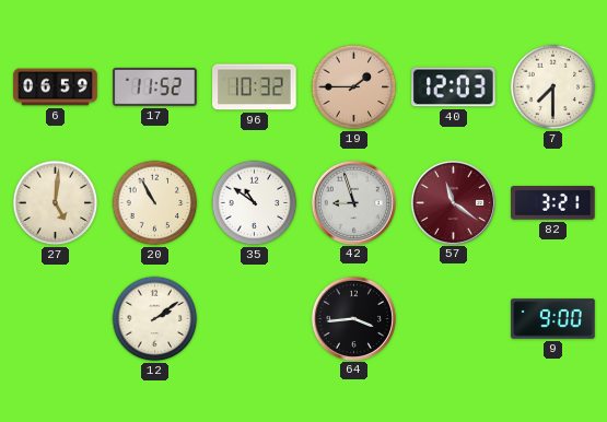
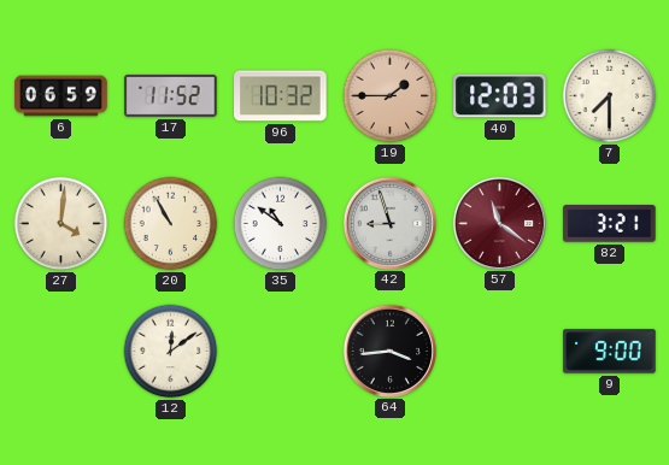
27: 5:01 -> 4:01 (61, 224)
12: 2:09 -> 12:09 (171, 352)
